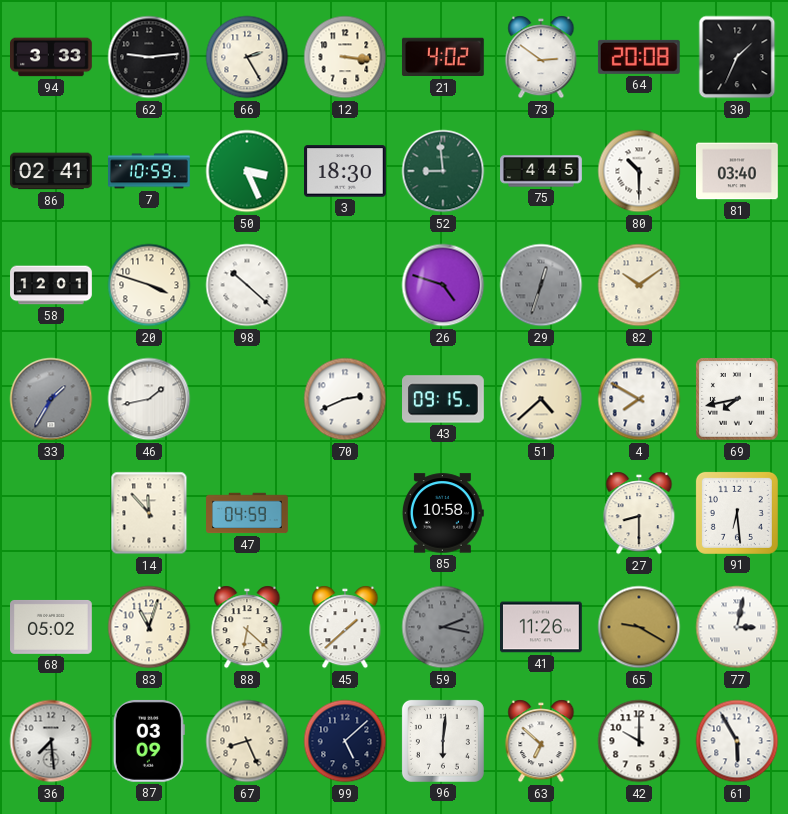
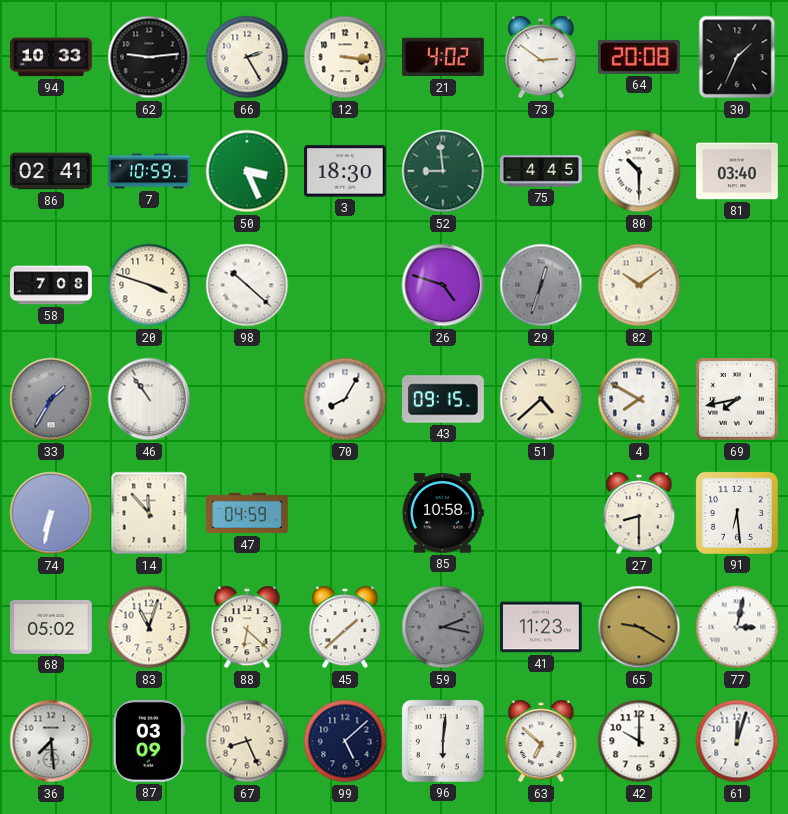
94: 3:33 -> 10:33 (52, 57)
58: 12:01 -> 7:08 (51, 285)
46: 1:43 -> 10:54 (149, 399)
70: 2:41 -> 8:05 (345, 399)
74: none -> 6:32 (51, 513)
41: 11:26 -> 11:23 (542, 627)
61: 5:55 -> 12:03 (737, 741)
